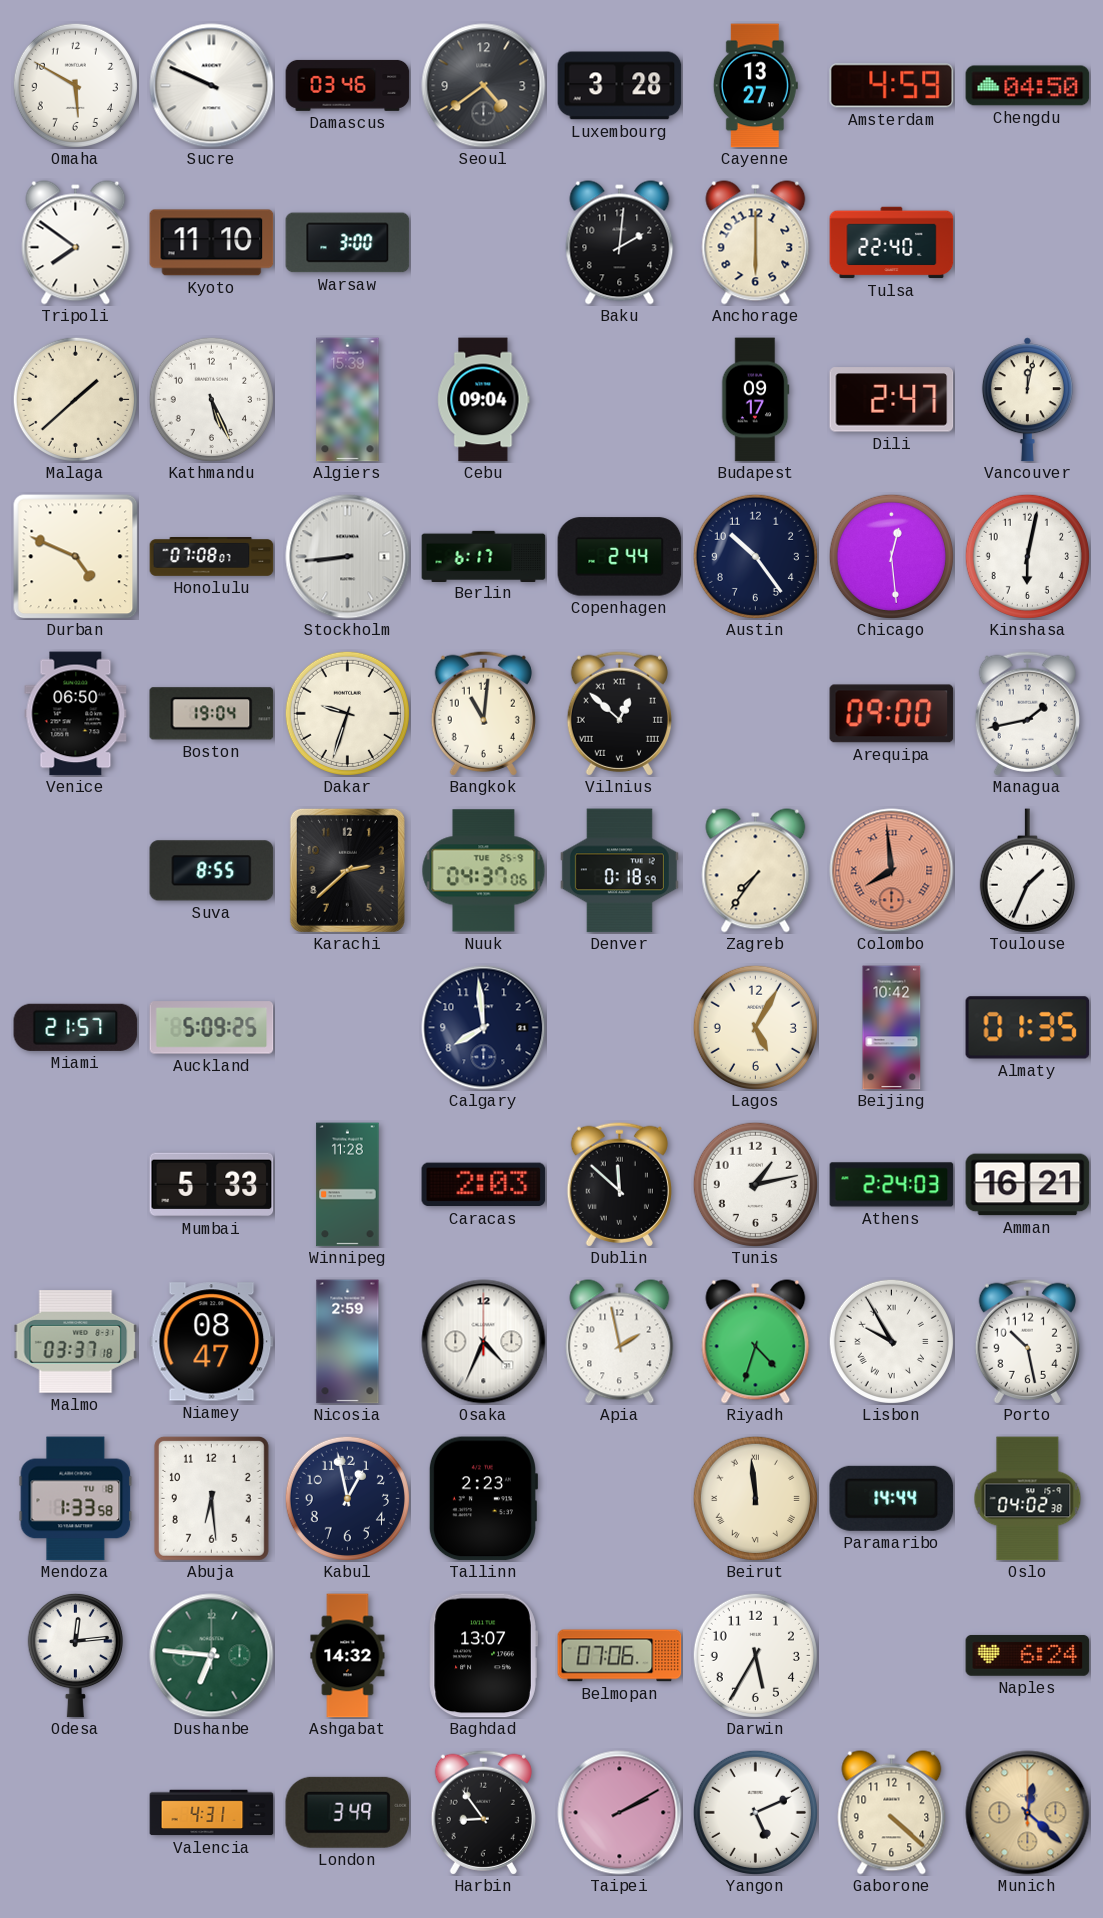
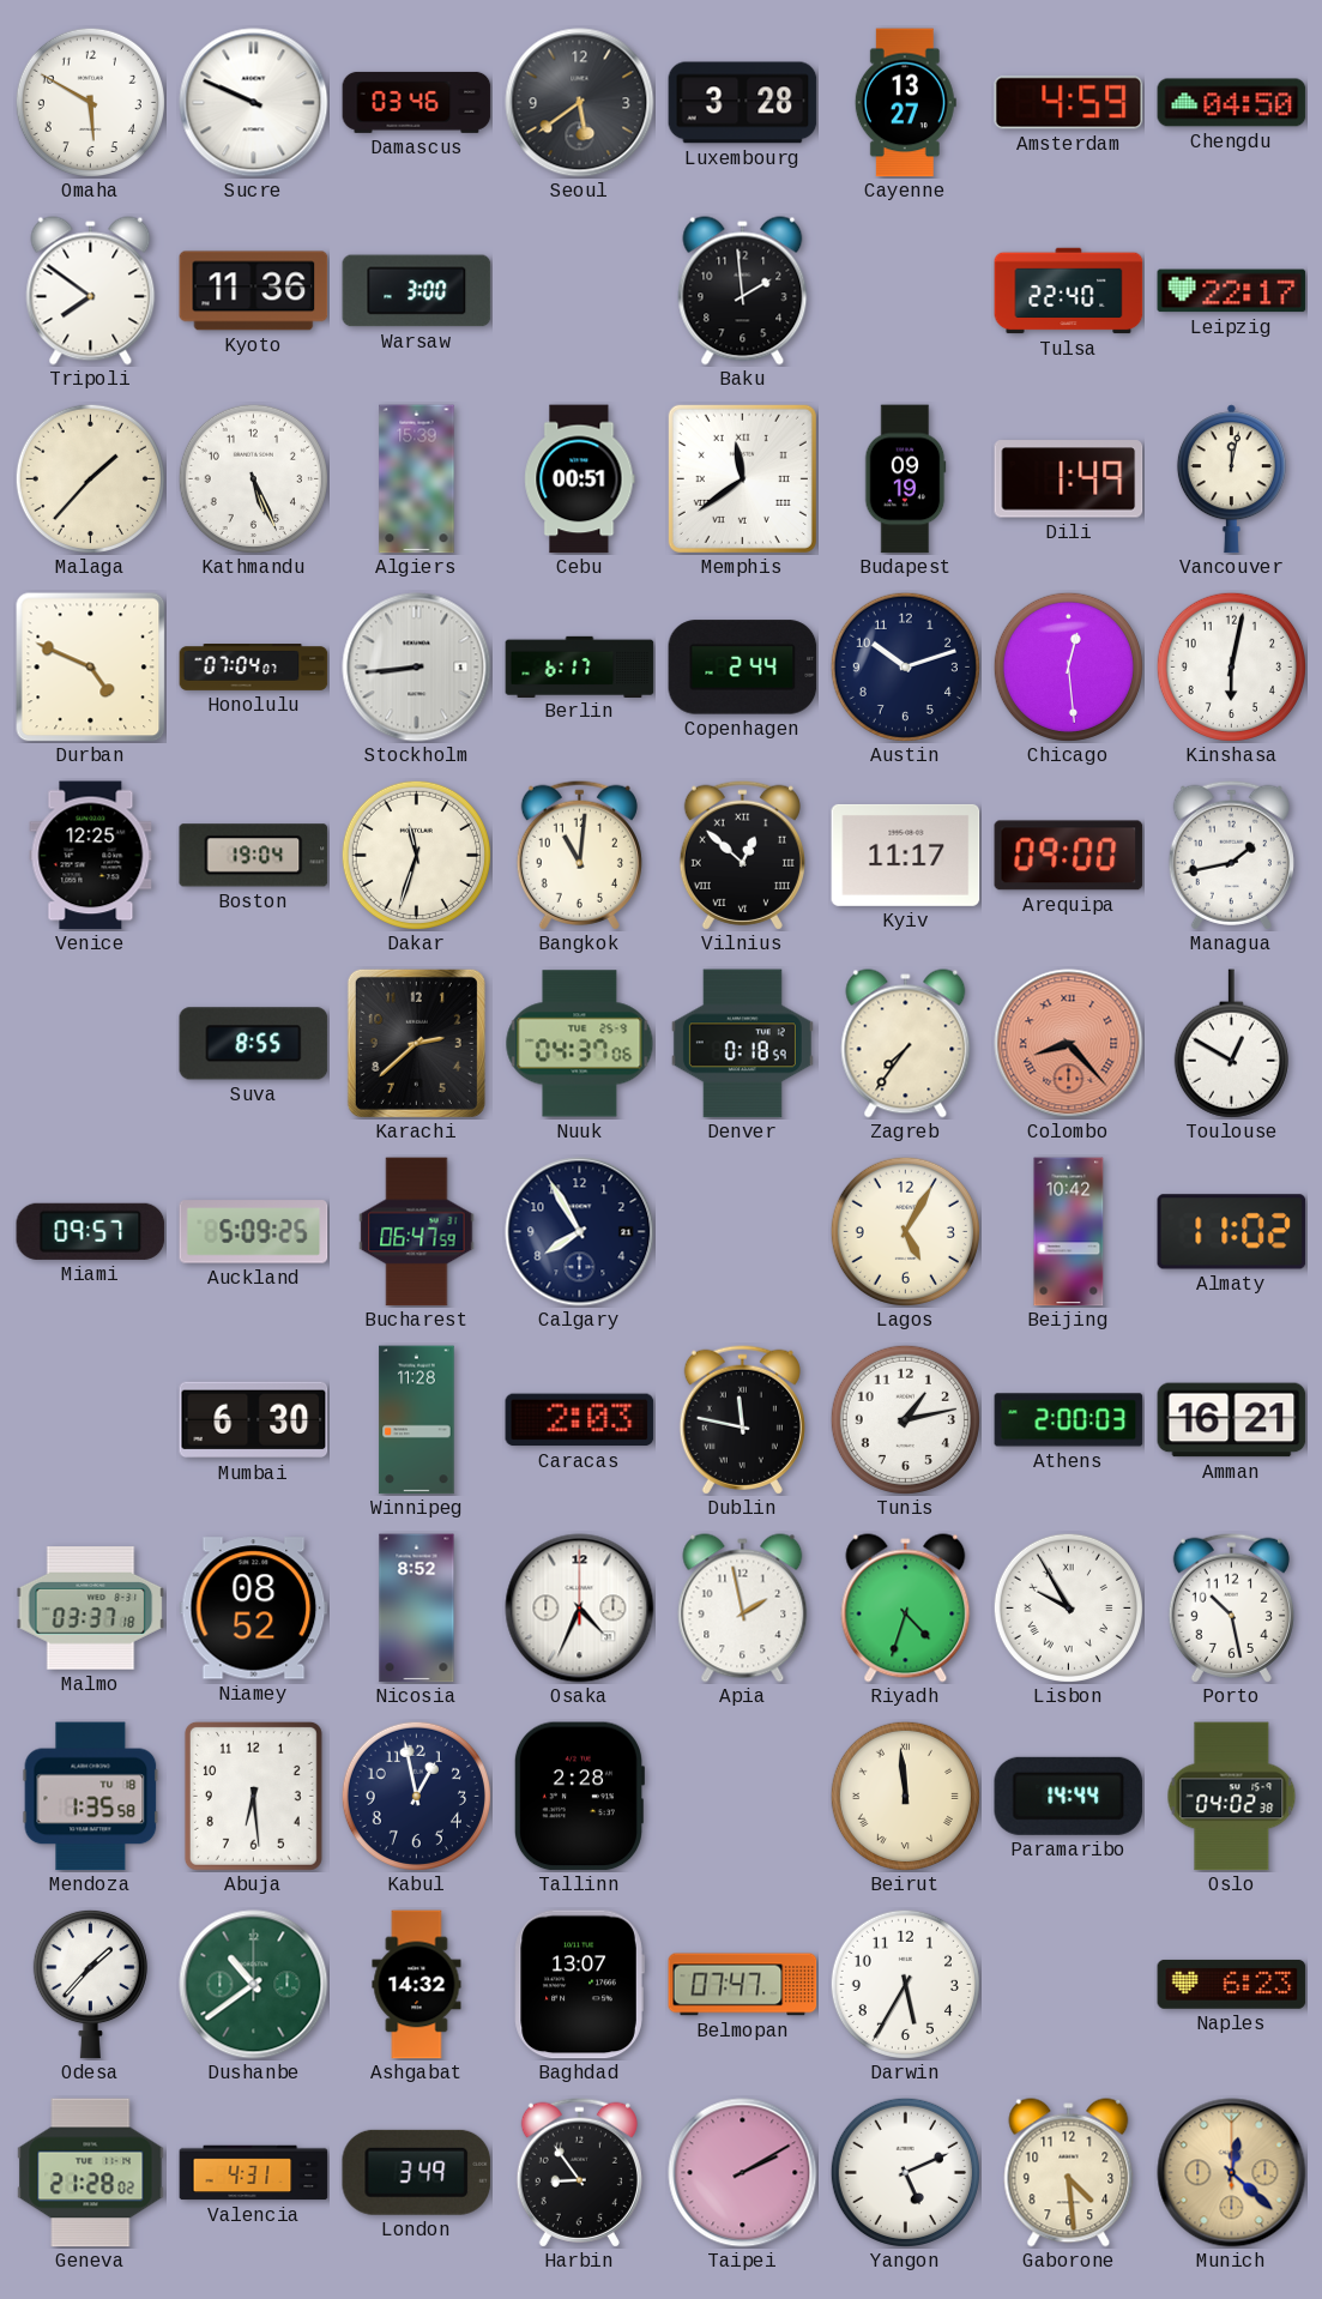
Seoul: 4:39 -> 5:39 (580, 103)
Kyoto: 11:10 -> 11:36 (254, 291)
Baku: 2:01 -> 1:59 (743, 291)
Anchorage: 6:00 -> none (756, 243)
Leipzig: none -> 22:17 (1232, 291)
Malaga: 1:38 -> 1:37 (90, 478)
Cebu: 09:04 -> 00:51 (580, 479)
Memphis: none -> 11:39 (742, 478)
Budapest: 09:17 -> 09:19 (905, 479)
Dili: 2:47 -> 1:49 (1069, 479)
Honolulu: 07:08 -> 07:04 (254, 668)
Austin: 10:24 -> 10:12 (905, 666)
Venice: 06:50 -> 12:25 (91, 856)
Dakar: 9:33 -> 11:33 (416, 855)
Kyiv: none -> 11:17 (906, 855)
Colombo: 7:59 -> 8:23 (1069, 1044)
Toulouse: 1:34 -> 12:50 (1231, 1044)
Miami: 21:57 -> 09:57 (91, 1231)
Bucharest: none -> 06:47 (417, 1232)
Calgary: 7:59 -> 7:55 (580, 1232)
Almaty: 01:35 -> 11:02 (1232, 1232)
Mumbai: 5:33 -> 6:30 (254, 1420)
Dublin: 11:52 -> 11:47 (742, 1419)
Athens: 2:24 -> 2:00 (1069, 1420)
Niamey: 08:47 -> 08:52 (254, 1609)
Nicosia: 2:59 -> 8:52 (417, 1609)
Mendoza: 1:33 -> 1:35 (91, 1797)
Tallinn: 2:23 -> 2:28 (578, 1797)
Odesa: 12:14 -> 1:37 (90, 1984)
Dushanbe: 6:46 -> 10:39 (254, 1985)
Belmopan: 07:06 -> 07:47 (743, 1985)
Naples: 6:24 -> 6:23 (1232, 1984)
Geneva: none -> 21:28 (91, 2173)
Gaborone: 4:22 -> 4:29 (1069, 2173)
